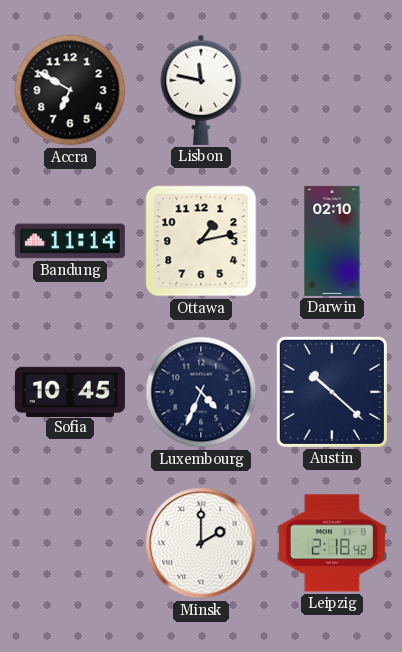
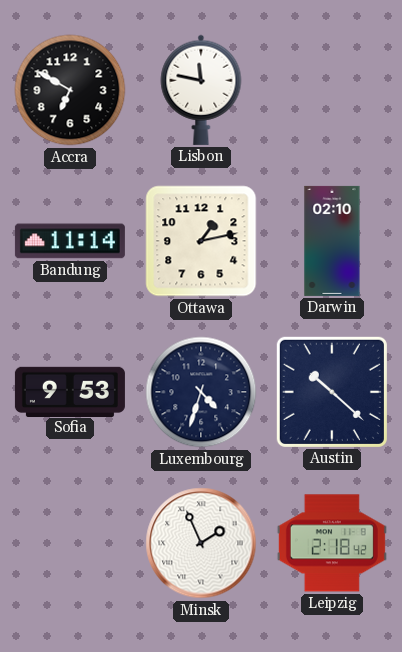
Sofia: 10:45 -> 9:53 (70, 391)
Luxembourg: 4:34 -> 4:33 (201, 392)
Minsk: 2:00 -> 1:56 (201, 543)
